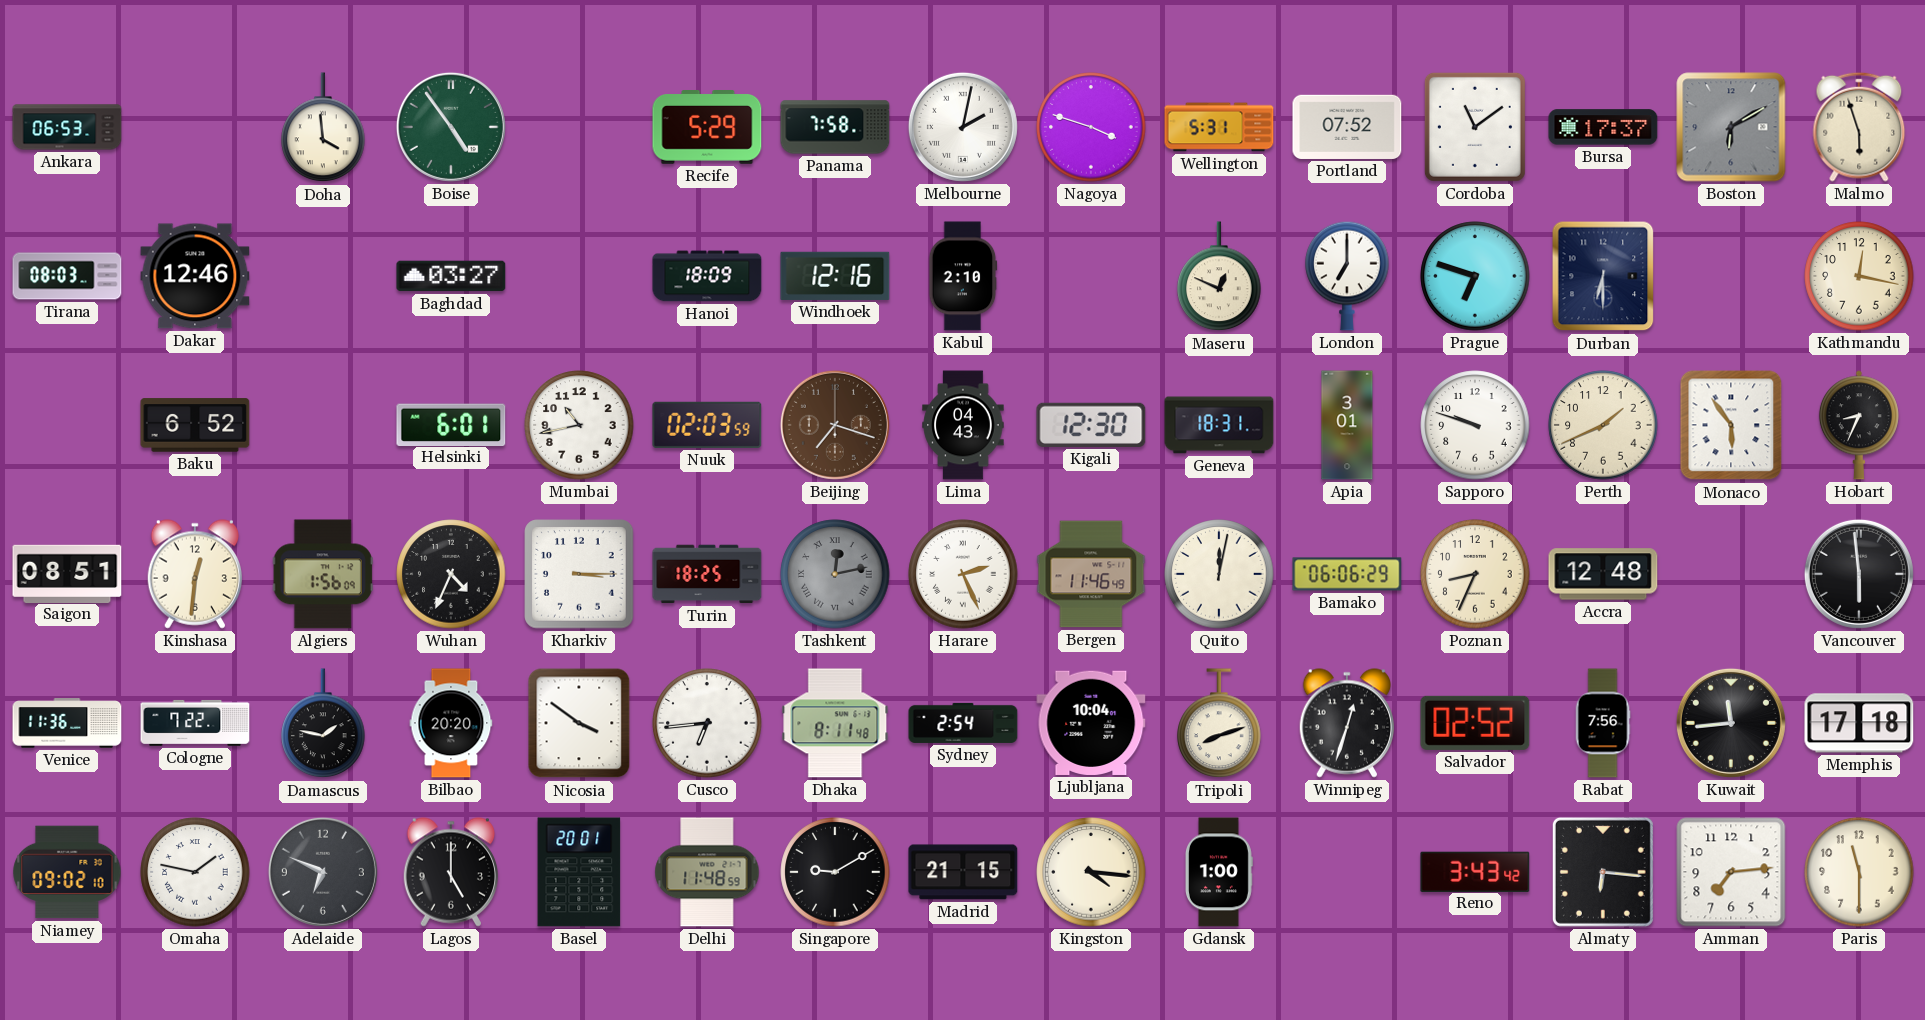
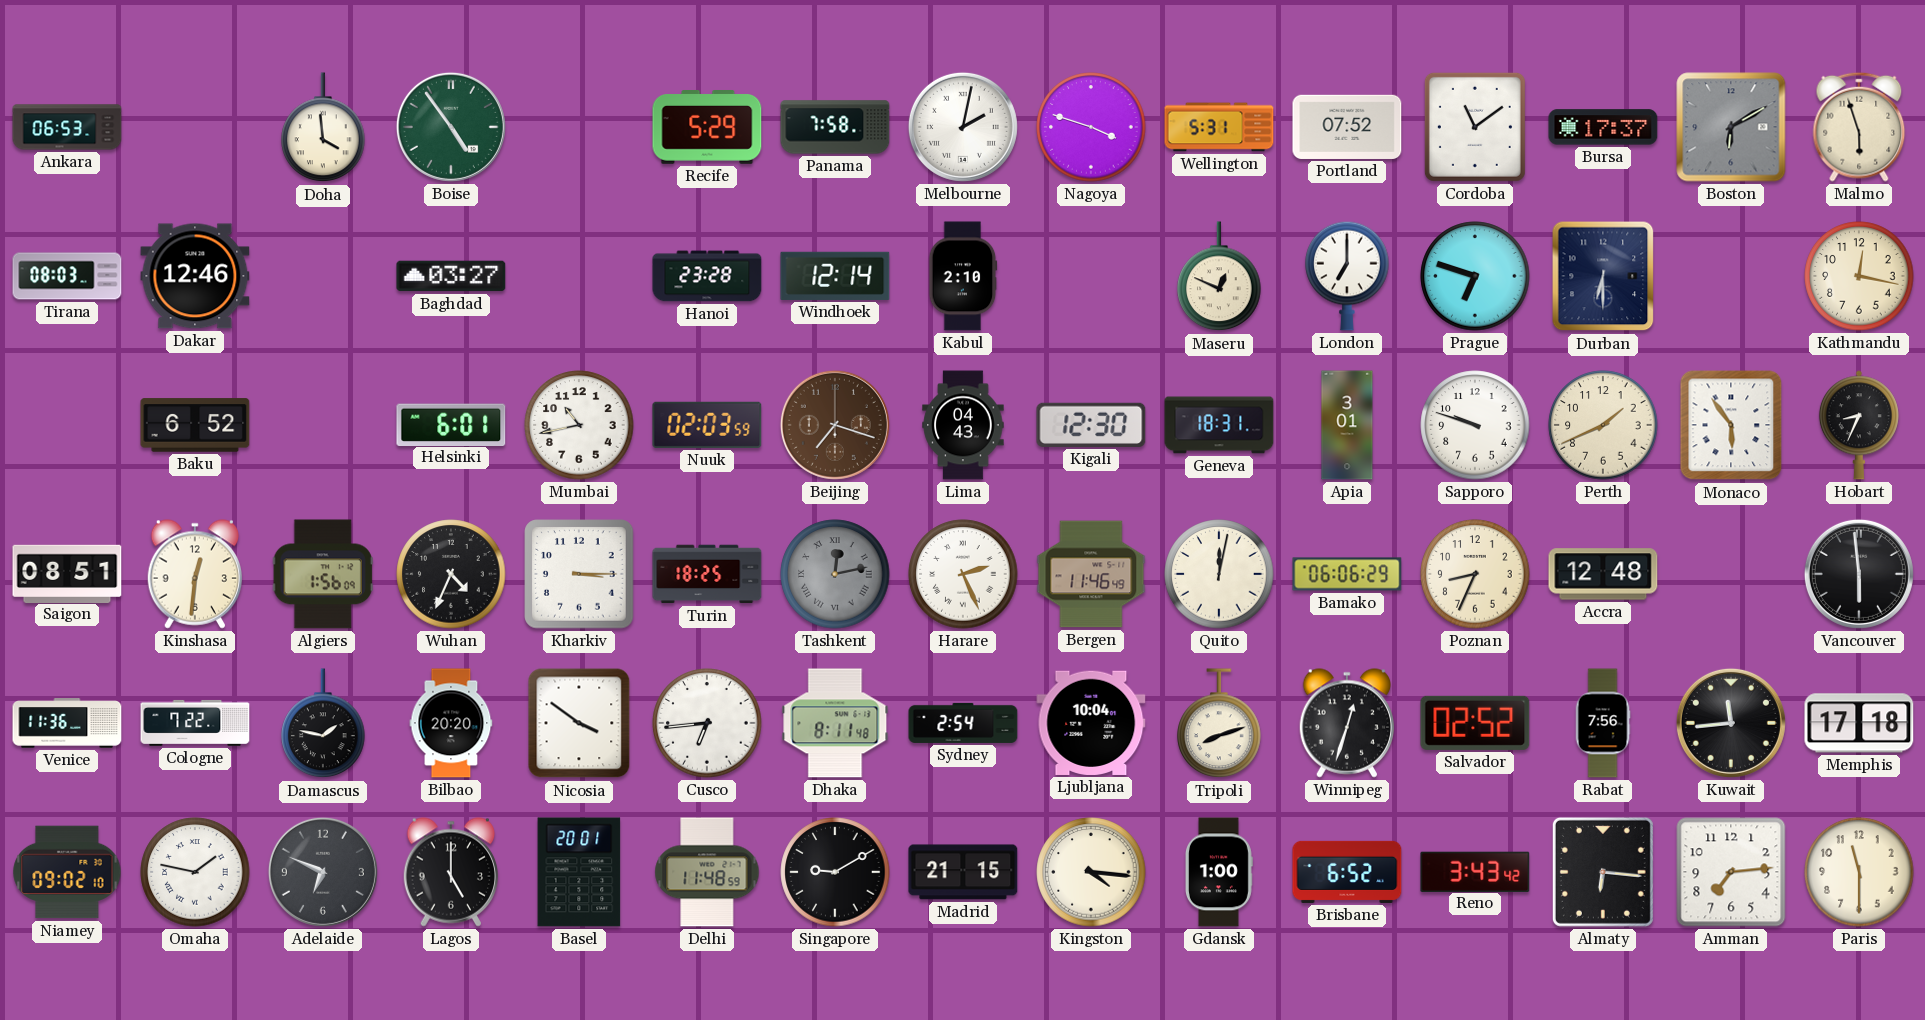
Hanoi: 18:09 -> 23:28 (707, 276)
Windhoek: 12:16 -> 12:14 (835, 276)
Brisbane: none -> 6:52 (1347, 872)
